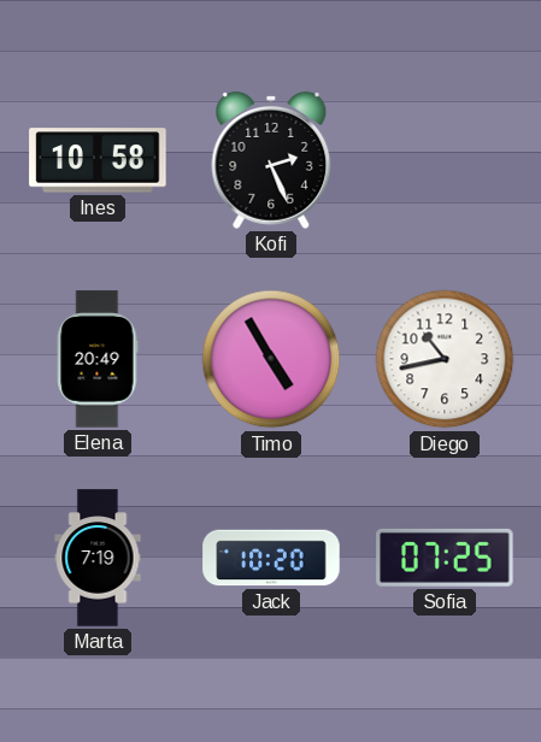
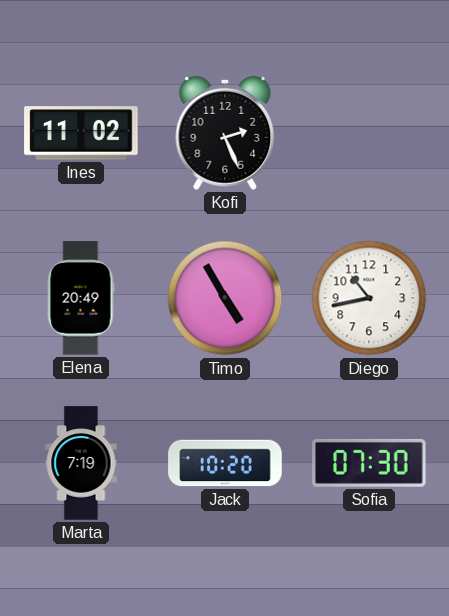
Ines: 10:58 -> 11:02 (81, 133)
Sofia: 07:25 -> 07:30 (369, 463)
